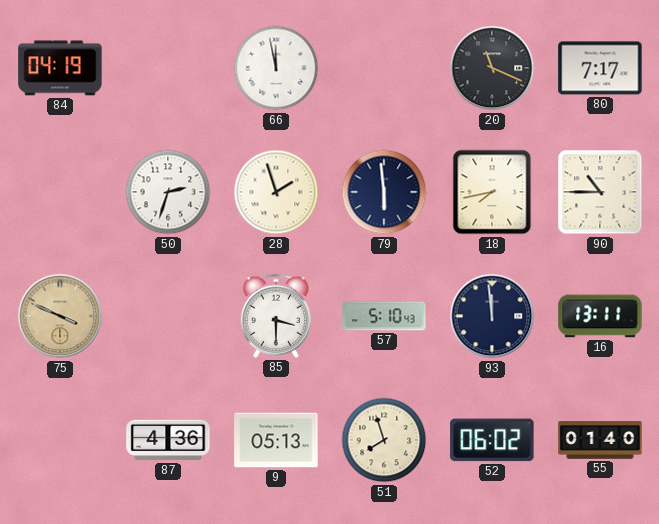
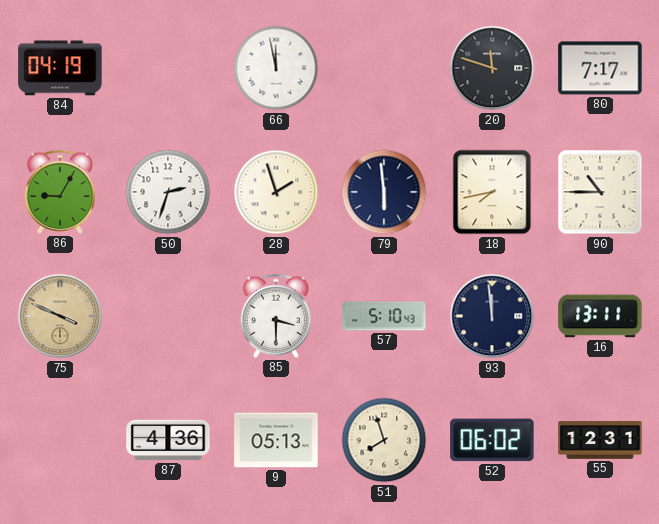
20: 11:19 -> 11:48 (492, 68)
86: none -> 9:05 (59, 192)
55: 01:40 -> 12:31 (600, 440)
